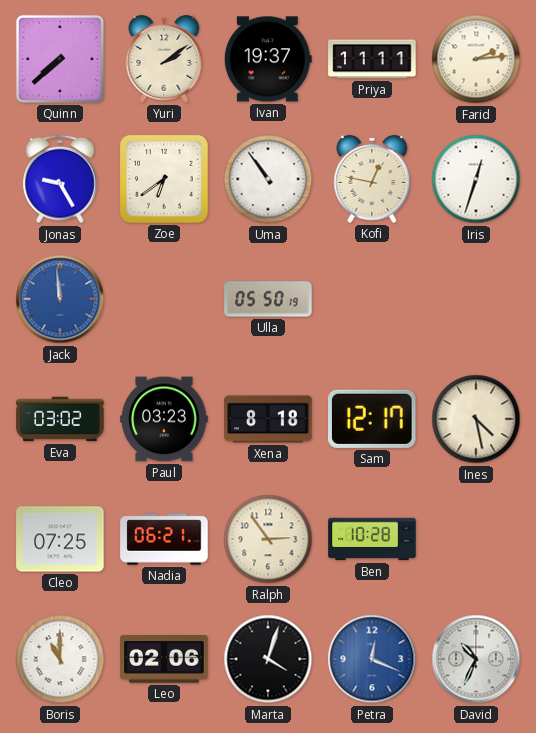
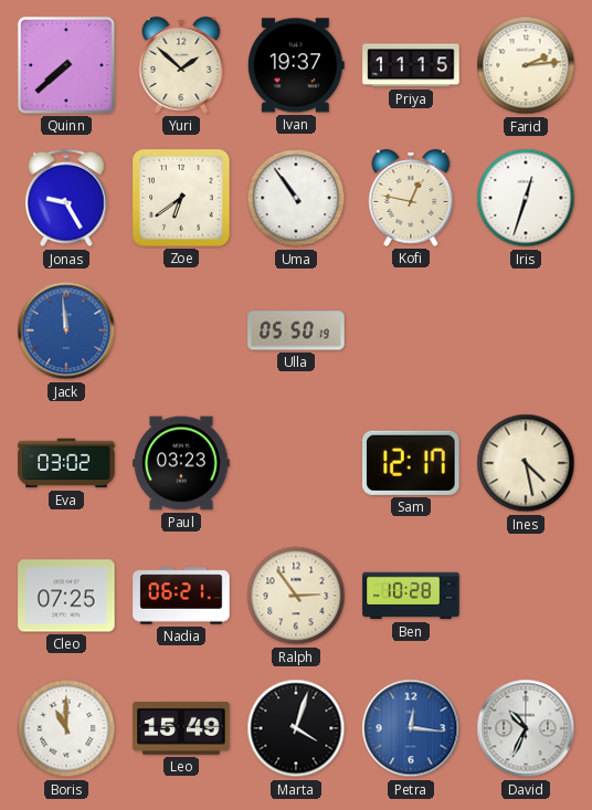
Yuri: 2:09 -> 1:52 (181, 66)
Priya: 11:11 -> 11:15 (411, 65)
Xena: 8:18 -> none (268, 419)
Leo: 02:06 -> 15:49 (181, 729)
Petra: 12:19 -> 12:16 (411, 728)
